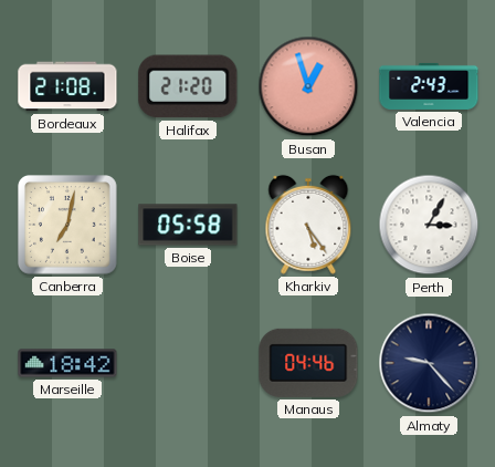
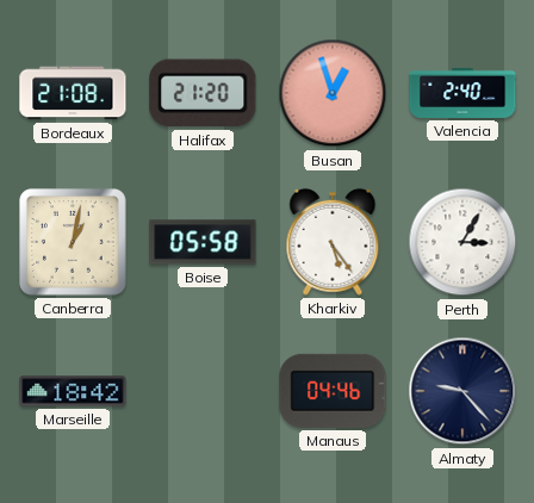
Valencia: 2:43 -> 2:40 (462, 93)
Canberra: 7:02 -> 1:02 (74, 243)
